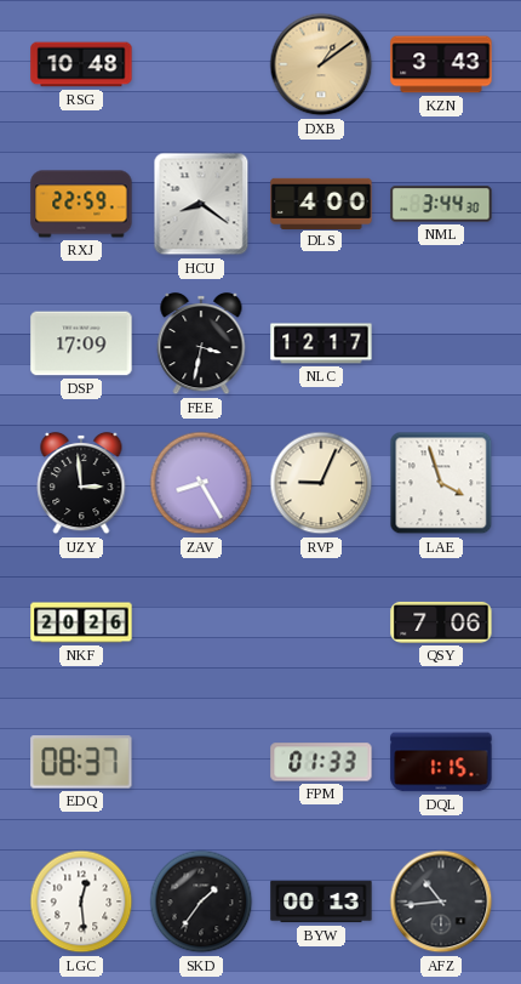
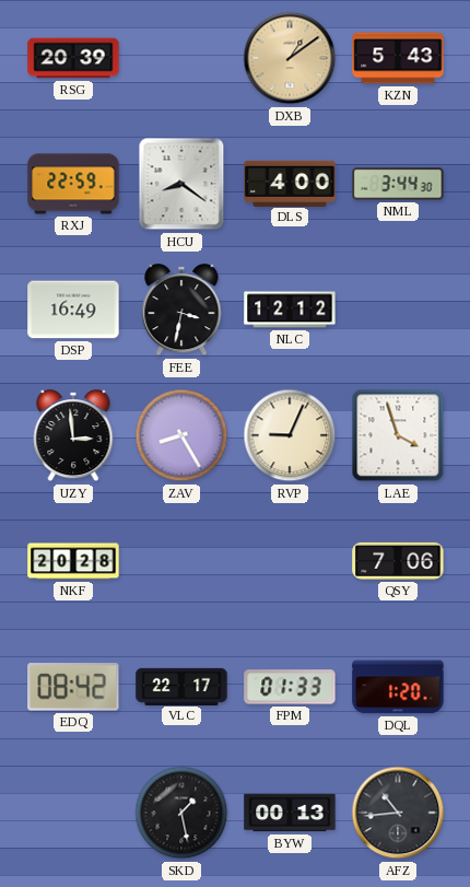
RSG: 10:48 -> 20:39 (73, 58)
KZN: 3:43 -> 5:43 (398, 58)
DSP: 17:09 -> 16:49 (73, 310)
NLC: 12:17 -> 12:12 (290, 310)
NKF: 20:26 -> 20:28 (73, 561)
EDQ: 08:37 -> 08:42 (73, 687)
VLC: none -> 22:17 (181, 686)
DQL: 1:15 -> 1:20 (398, 687)
LGC: 12:29 -> none (81, 901)
SKD: 1:36 -> 1:28 (181, 813)
